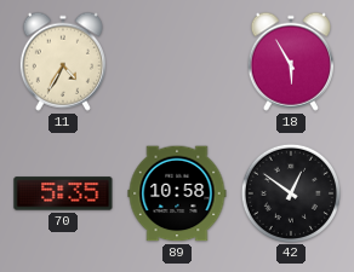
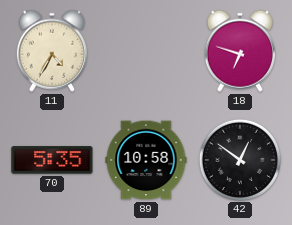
18: 5:55 -> 6:48 (240, 51)
